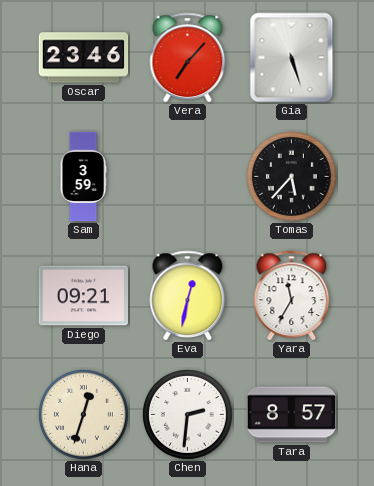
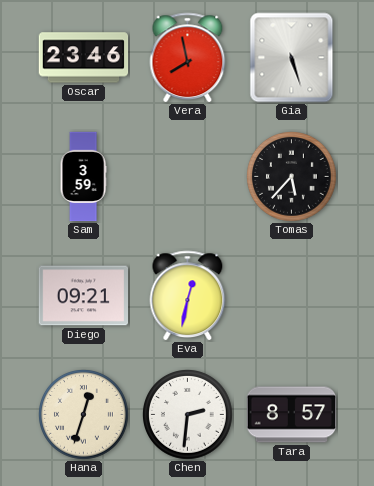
Vera: 7:07 -> 7:58 (188, 58)
Yara: 11:35 -> none (292, 296)
